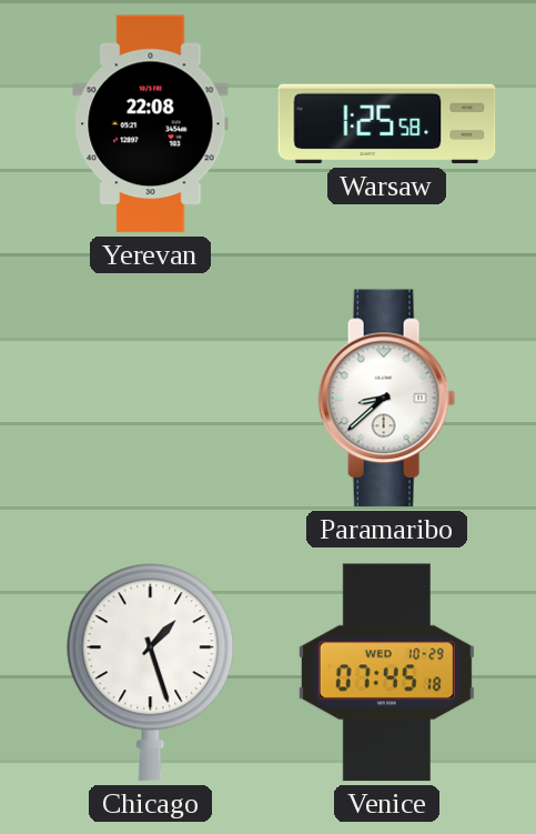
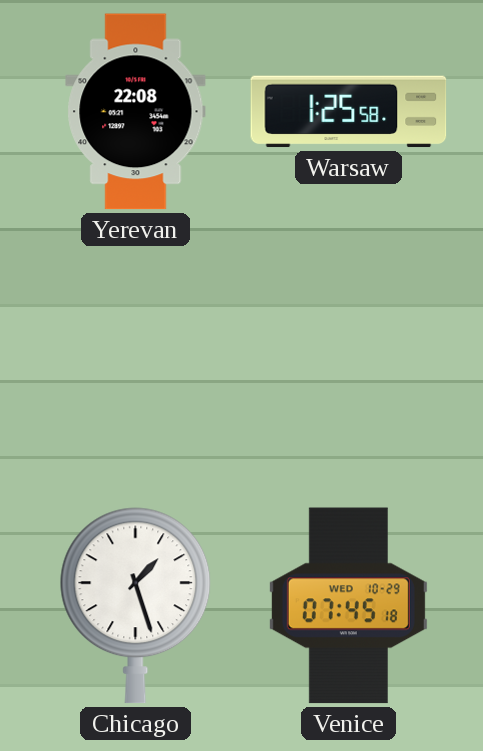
Paramaribo: 8:38 -> none (387, 399)
